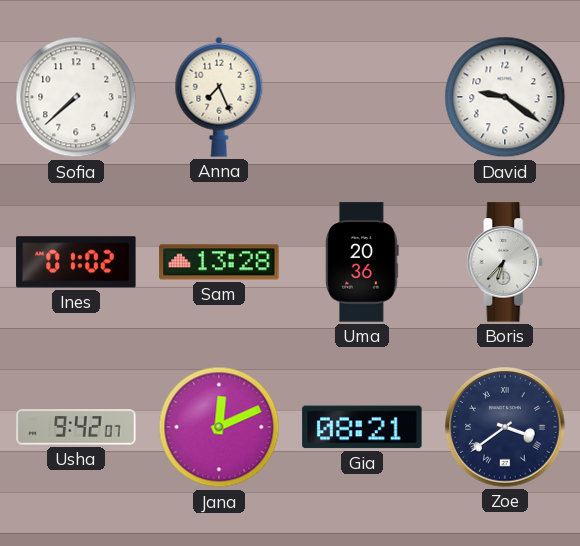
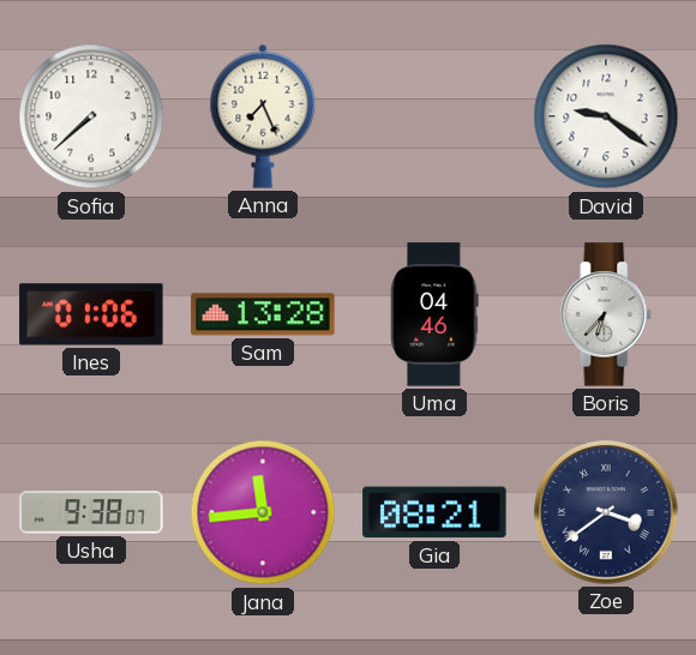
Ines: 01:02 -> 01:06 (91, 314)
Uma: 20:36 -> 04:46 (434, 314)
Usha: 9:42 -> 9:38 (91, 512)
Jana: 12:11 -> 11:44 (263, 512)
